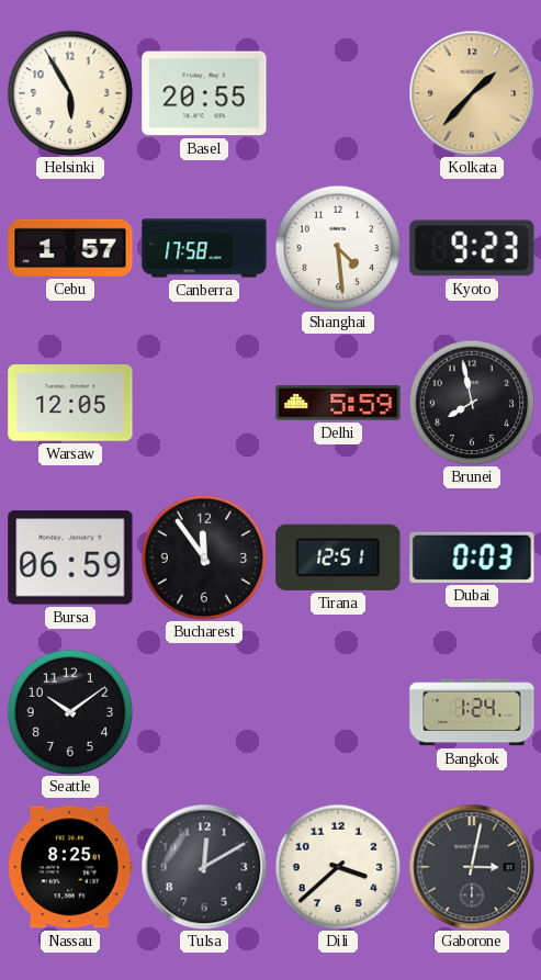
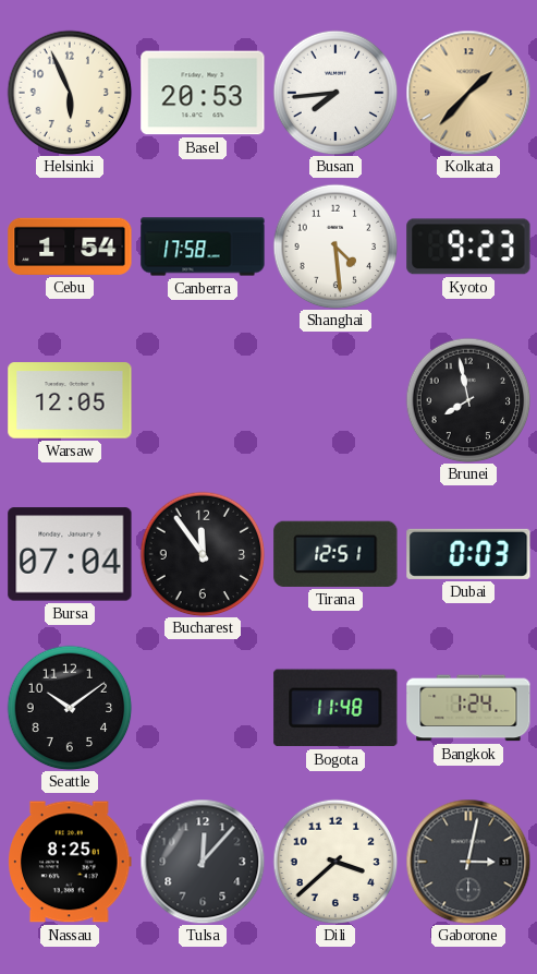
Helsinki: 5:55 -> 5:56 (70, 93)
Basel: 20:55 -> 20:53 (203, 93)
Busan: none -> 7:44 (335, 93)
Cebu: 1:57 -> 1:54 (70, 246)
Delhi: 5:59 -> none (338, 403)
Bursa: 06:59 -> 07:04 (70, 554)
Bogota: none -> 11:48 (335, 708)
Tulsa: 12:10 -> 12:07 (203, 862)
